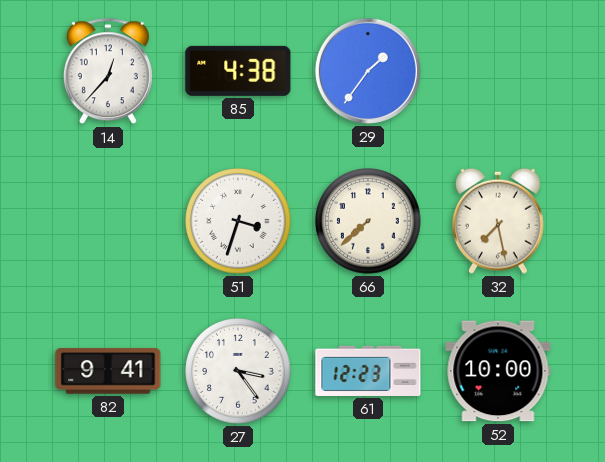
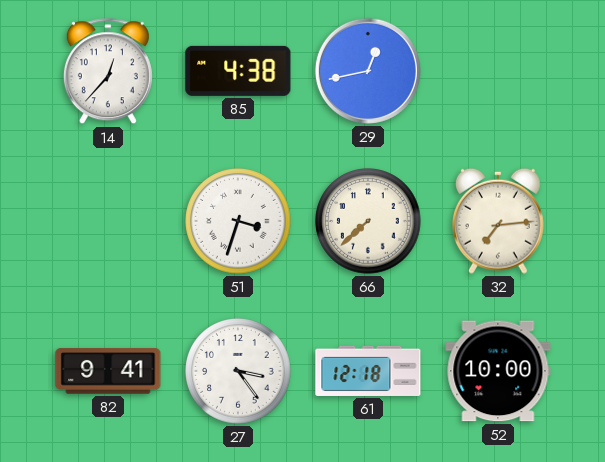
29: 1:36 -> 12:43 (368, 71)
32: 7:28 -> 7:14 (498, 221)
61: 12:23 -> 12:18 (368, 371)
